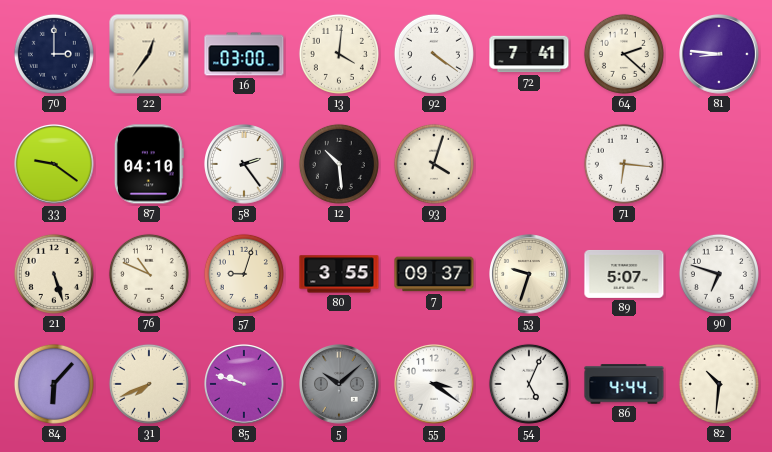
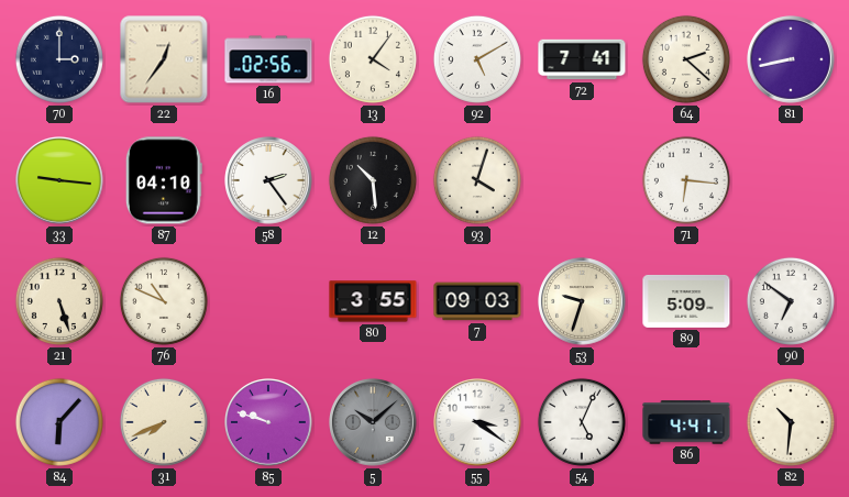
16: 03:00 -> 02:56 (268, 59)
13: 4:01 -> 4:06 (373, 59)
92: 4:21 -> 5:10 (477, 59)
81: 8:46 -> 8:43 (792, 60)
33: 9:21 -> 9:16 (60, 181)
57: 9:03 -> none (244, 274)
7: 09:37 -> 09:03 (477, 301)
89: 5:07 -> 5:09 (686, 301)
90: 6:48 -> 6:51 (791, 301)
86: 4:44 -> 4:41 (686, 422)
